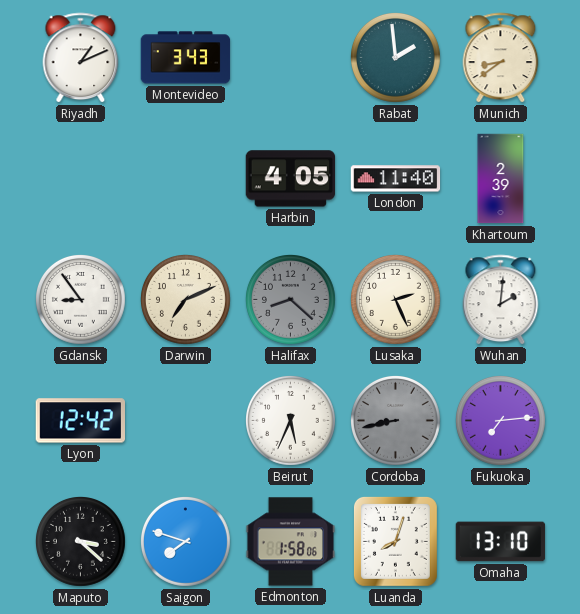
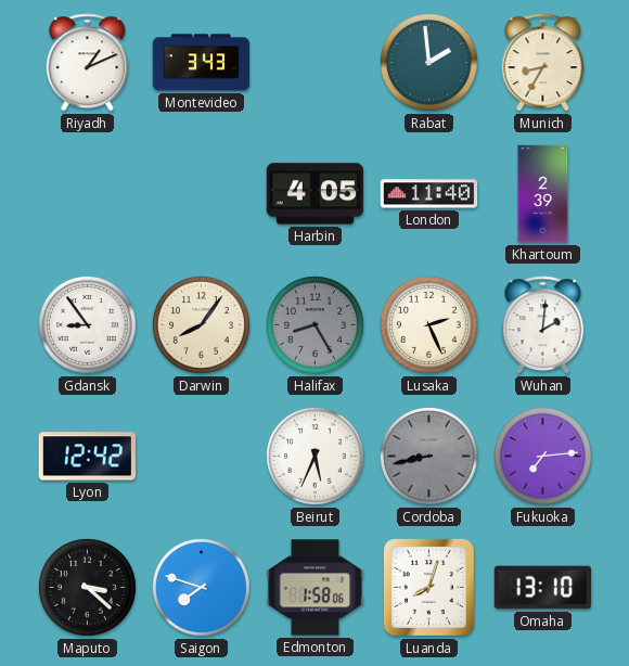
Munich: 8:39 -> 8:35 (543, 63)
Darwin: 7:11 -> 8:06 (202, 325)
Halifax: 8:22 -> 8:25 (316, 325)
